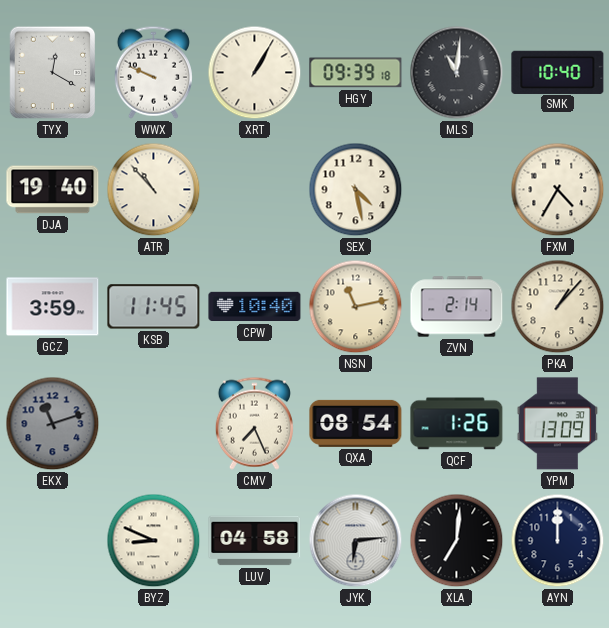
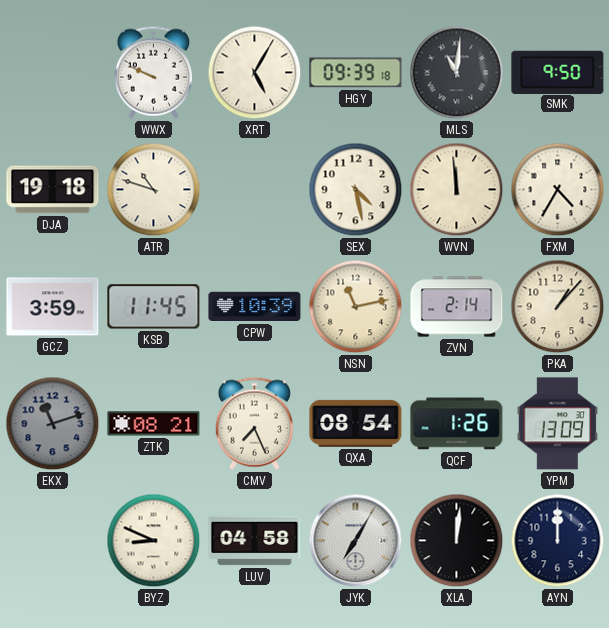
TYX: 12:20 -> none (53, 73)
XRT: 1:05 -> 5:05 (255, 73)
SMK: 10:40 -> 9:50 (558, 72)
DJA: 19:40 -> 19:18 (53, 190)
ATR: 10:53 -> 10:48 (154, 190)
WVN: none -> 11:59 (457, 190)
CPW: 10:40 -> 10:39 (255, 307)
ZTK: none -> 08:21 (154, 424)
JYK: 6:14 -> 7:05 (356, 541)
XLA: 7:01 -> 12:01 (457, 541)
